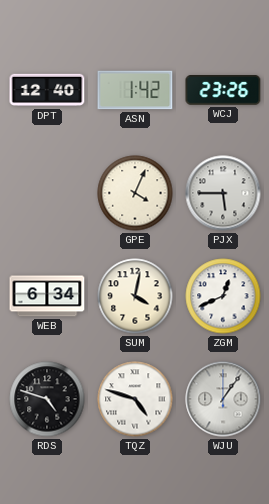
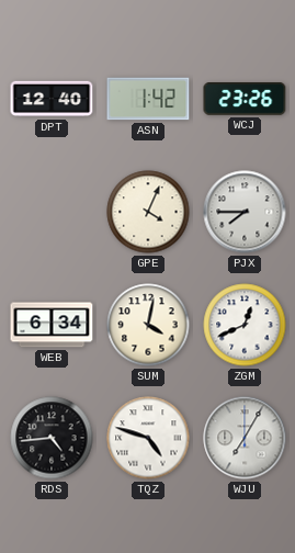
PJX: 5:45 -> 7:45 (245, 212)
RDS: 4:48 -> 4:44 (52, 438)
WJU: 1:06 -> 7:05 (245, 438)
